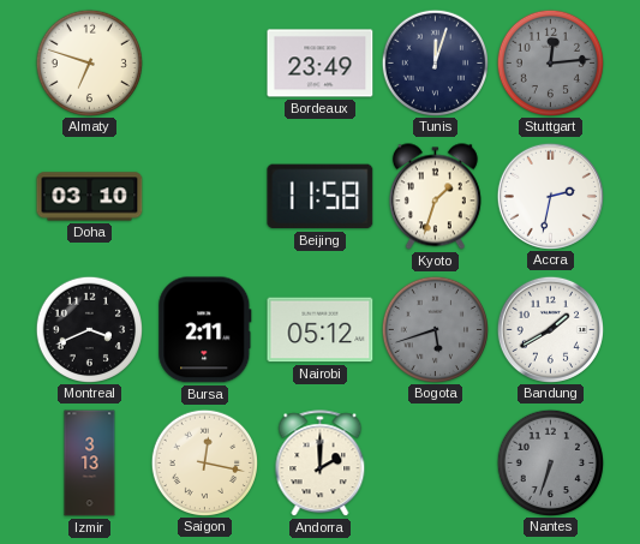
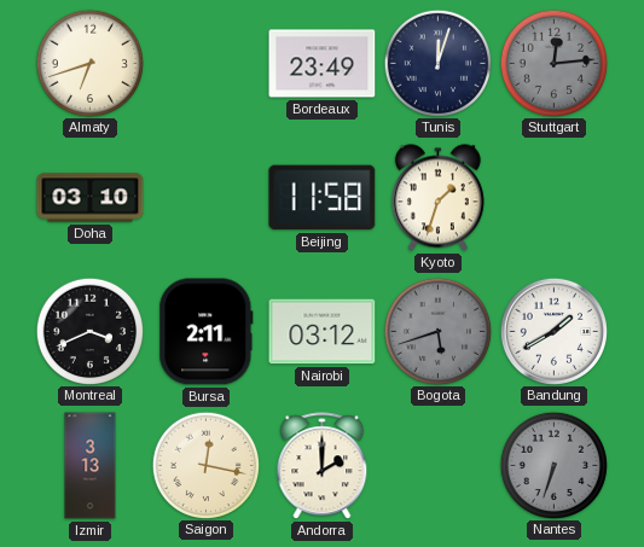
Almaty: 6:48 -> 6:42 (89, 63)
Accra: 2:32 -> none (550, 196)
Nairobi: 05:12 -> 03:12 (323, 332)
